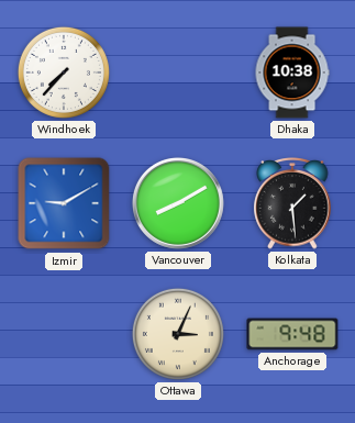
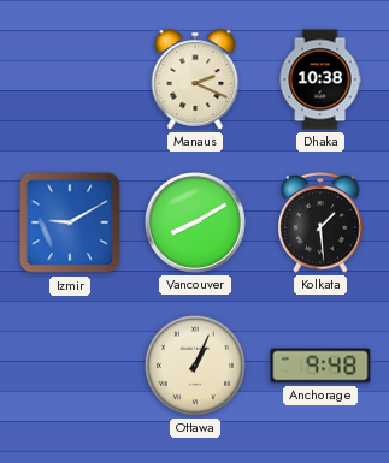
Windhoek: 7:37 -> none (64, 73)
Manaus: none -> 2:19 (195, 79)
Ottawa: 3:04 -> 1:04 (195, 366)
